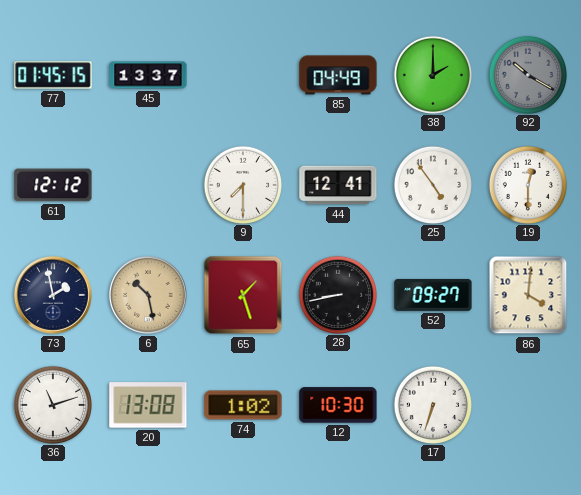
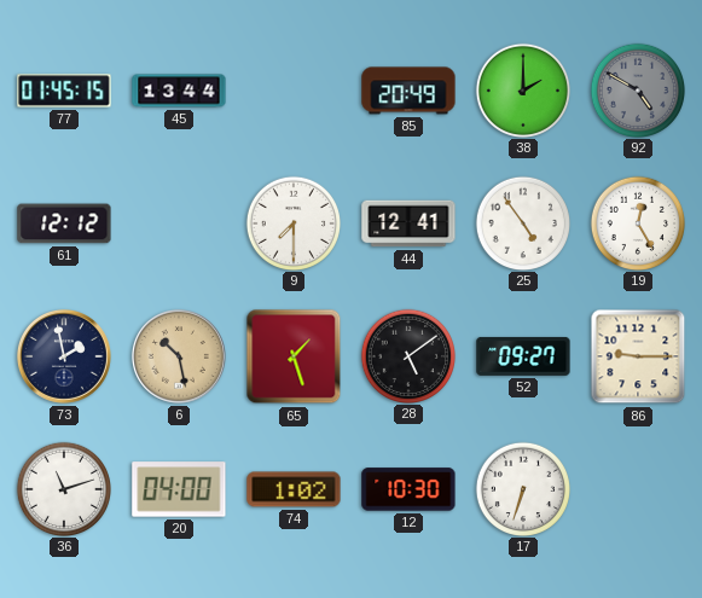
45: 13:37 -> 13:44 (179, 91)
85: 04:49 -> 20:49 (408, 91)
92: 10:20 -> 4:50 (637, 89)
19: 12:30 -> 12:25 (637, 222)
28: 8:43 -> 5:09 (407, 355)
86: 4:01 -> 9:15 (638, 356)
20: 13:08 -> 04:00 (179, 489)
